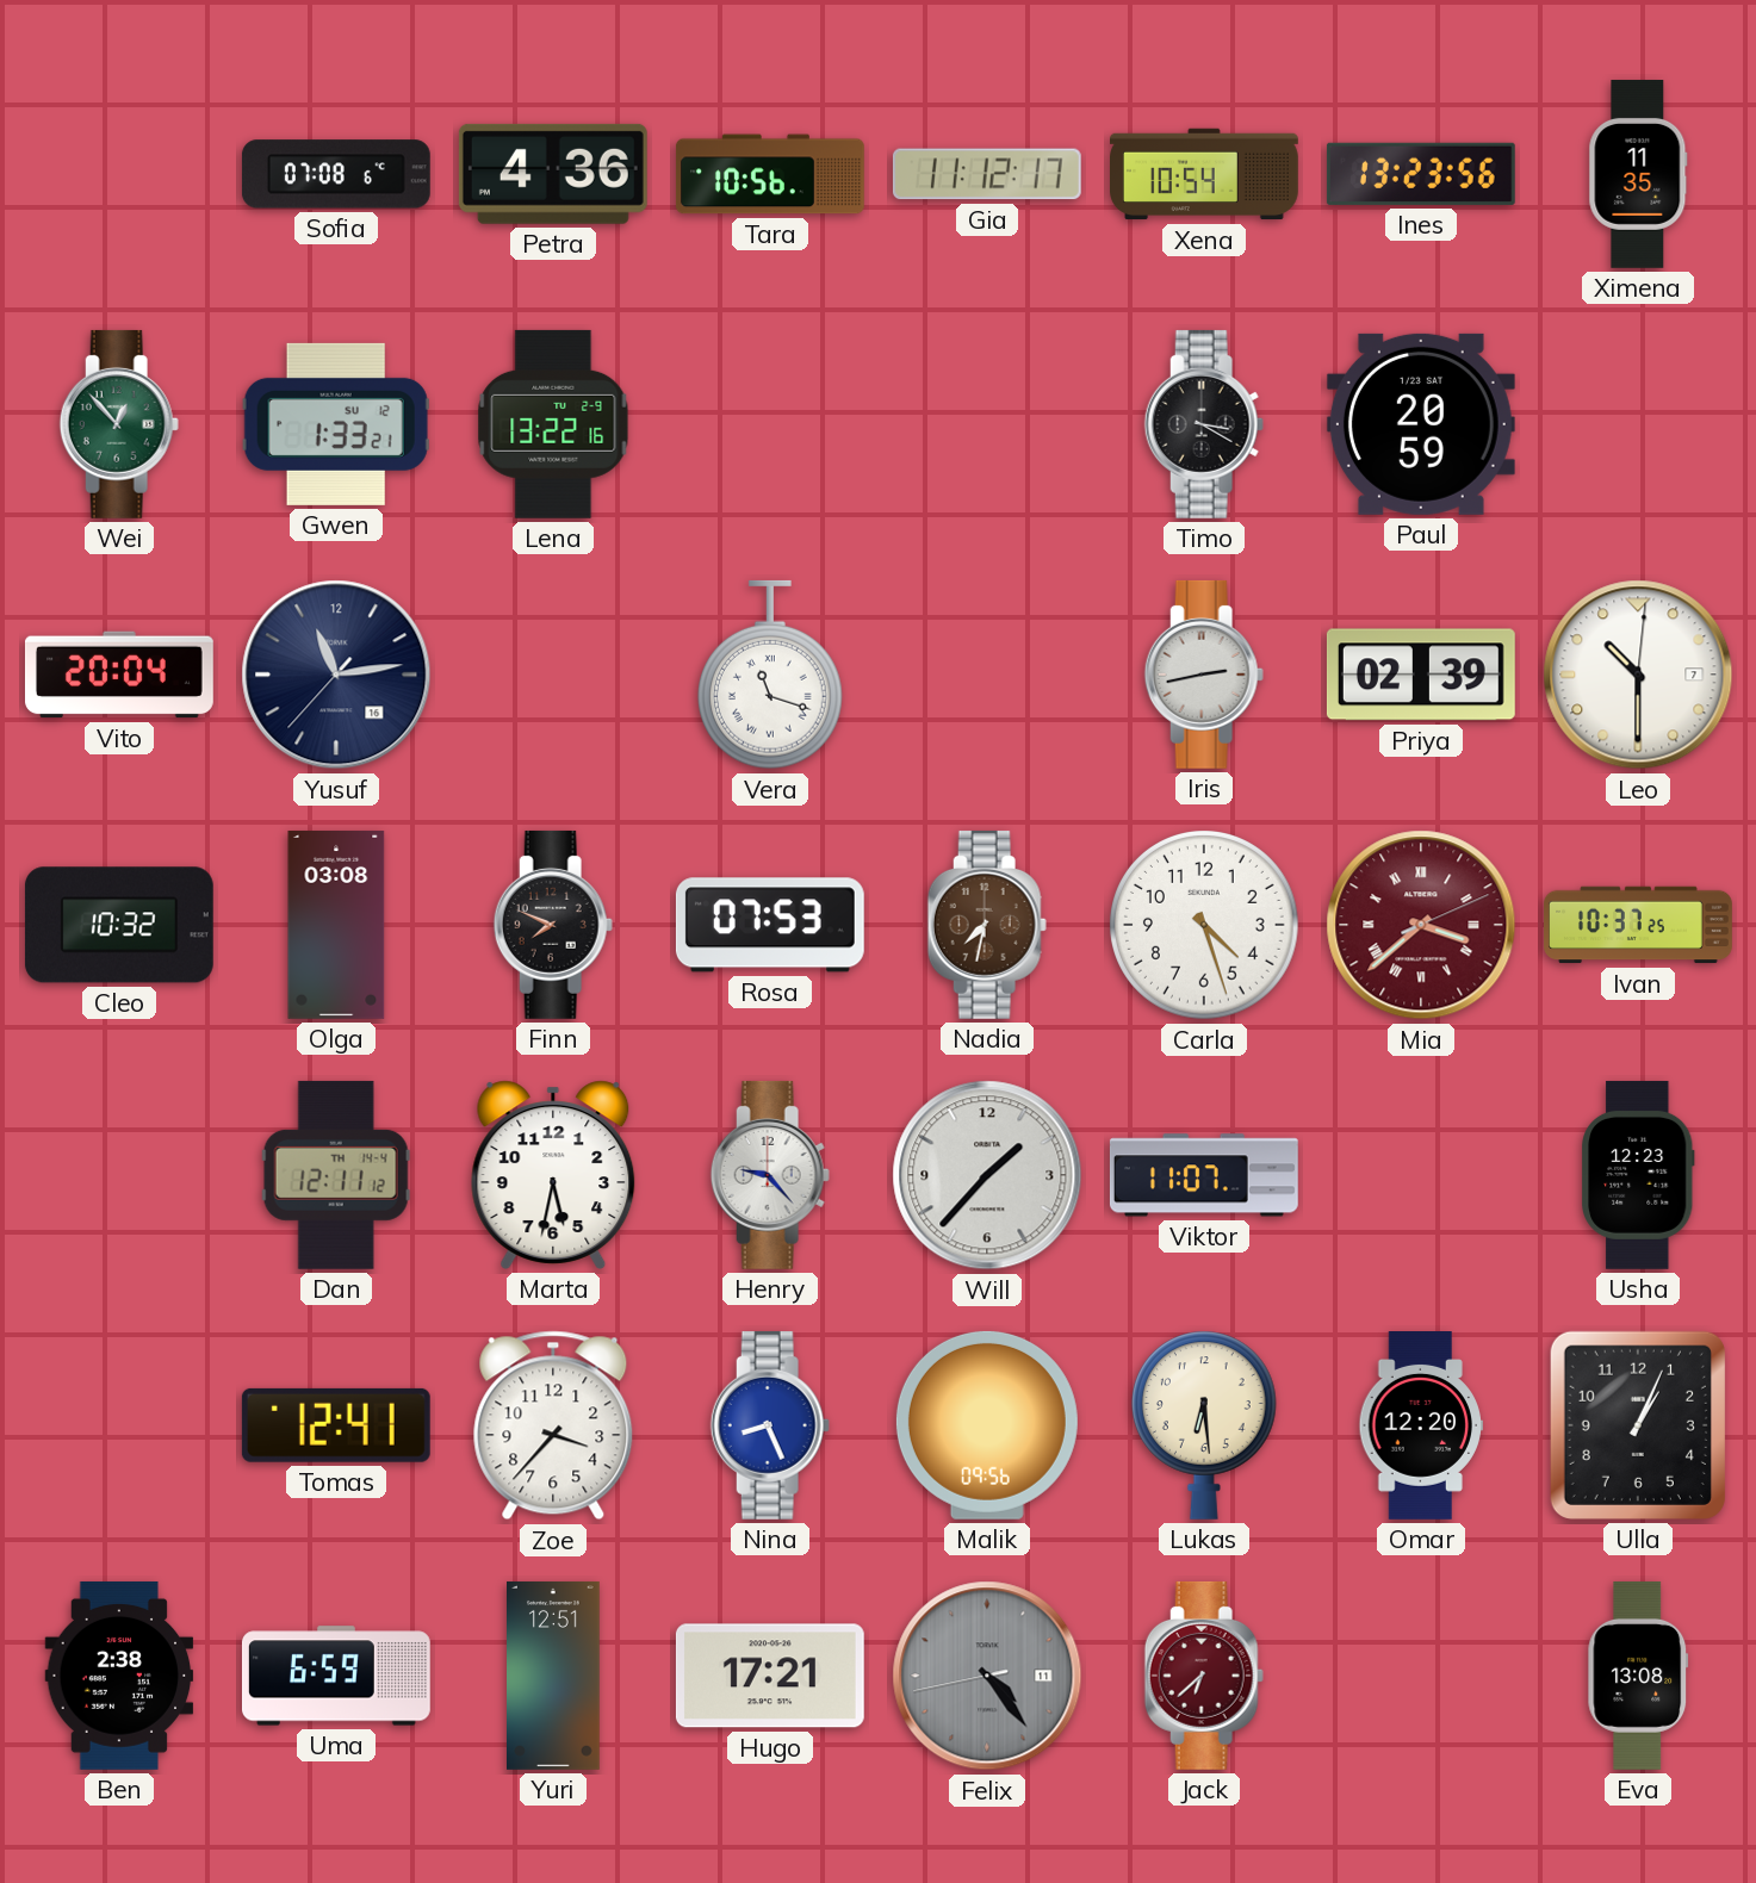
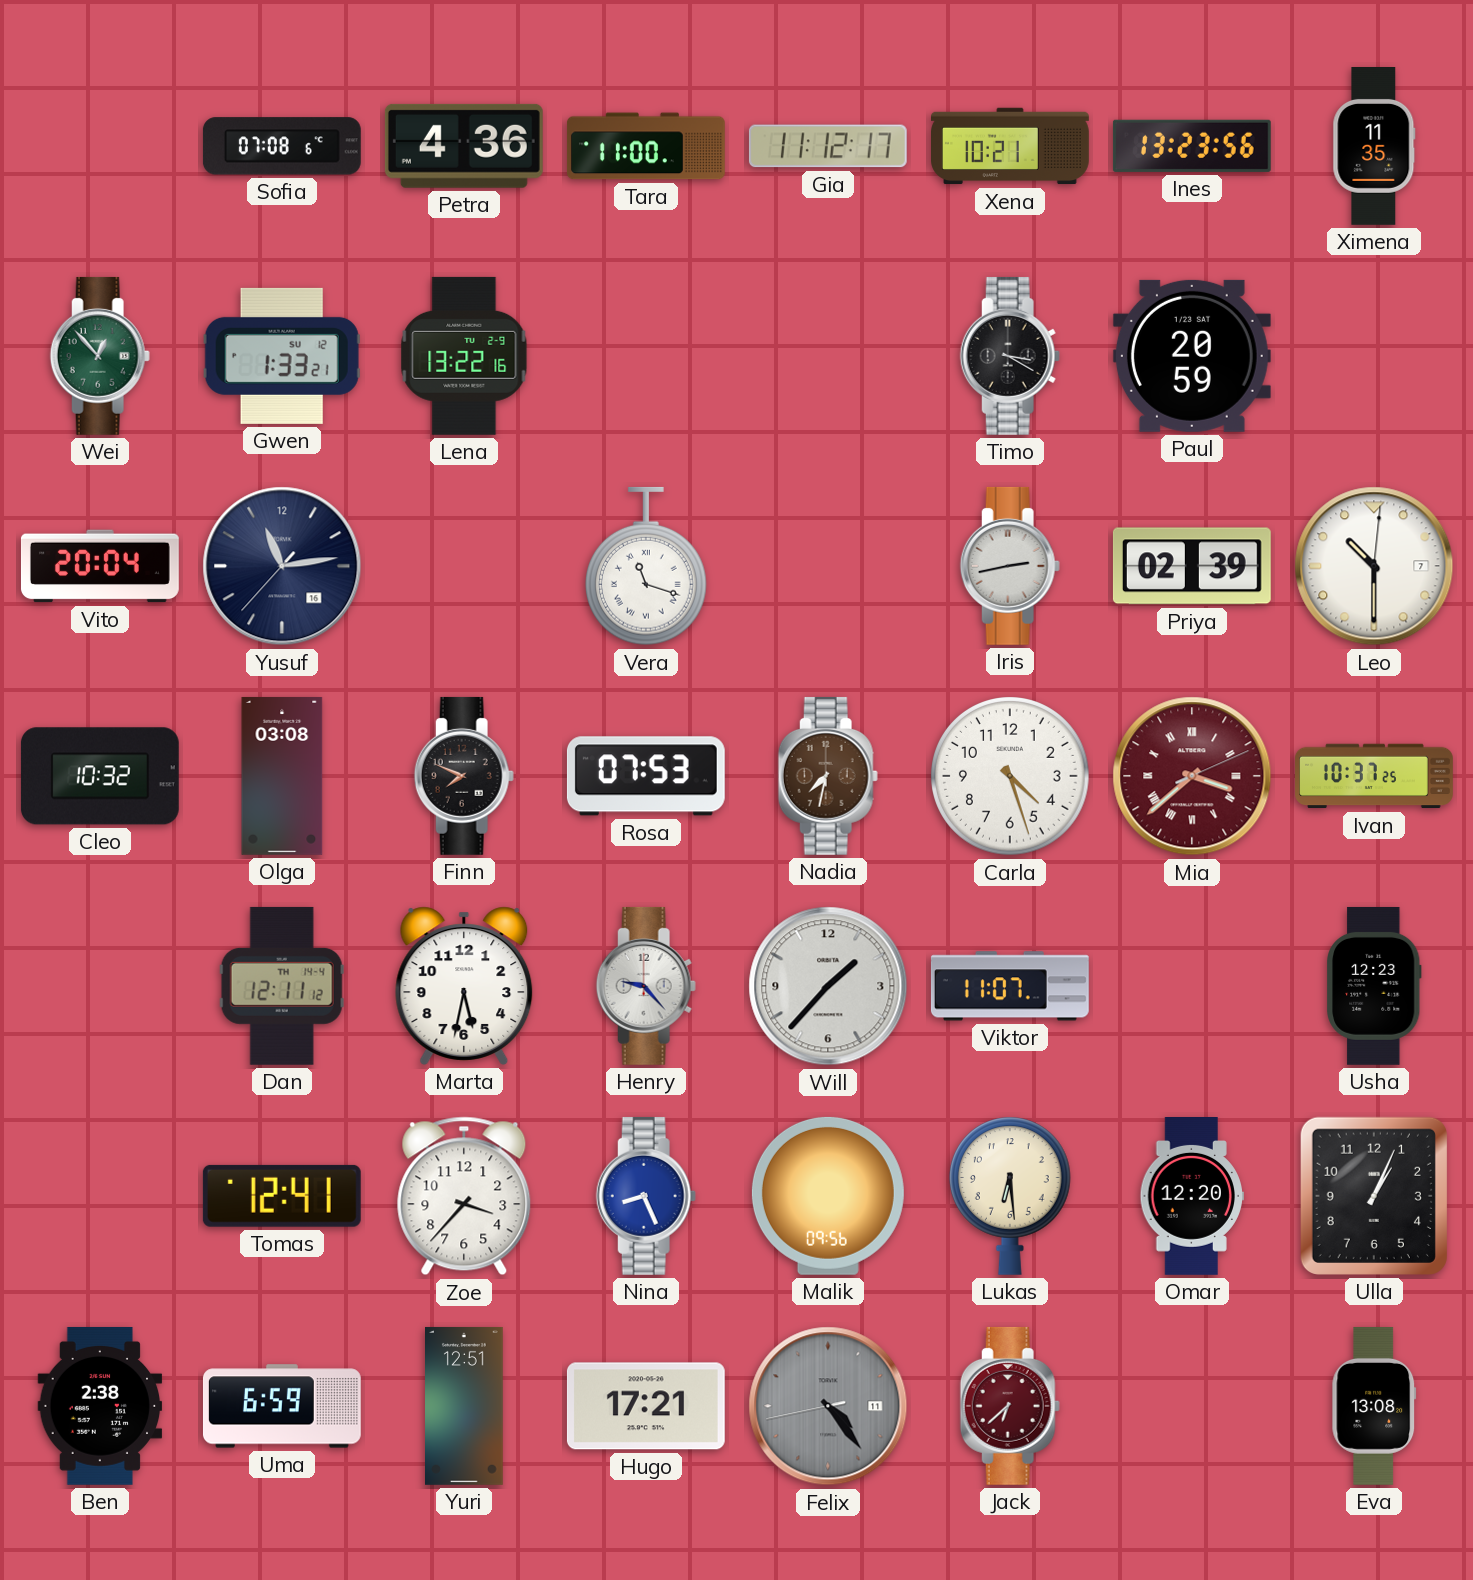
Tara: 10:56 -> 11:00 (646, 146)
Xena: 10:54 -> 10:21 (1011, 146)
